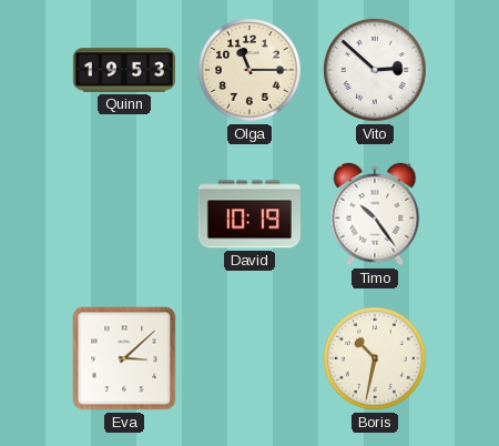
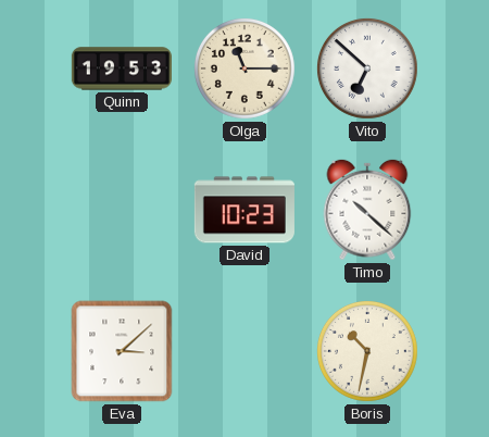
Vito: 2:52 -> 6:52 (367, 68)
David: 10:19 -> 10:23 (244, 210)
Timo: 10:24 -> 10:22 (367, 210)
